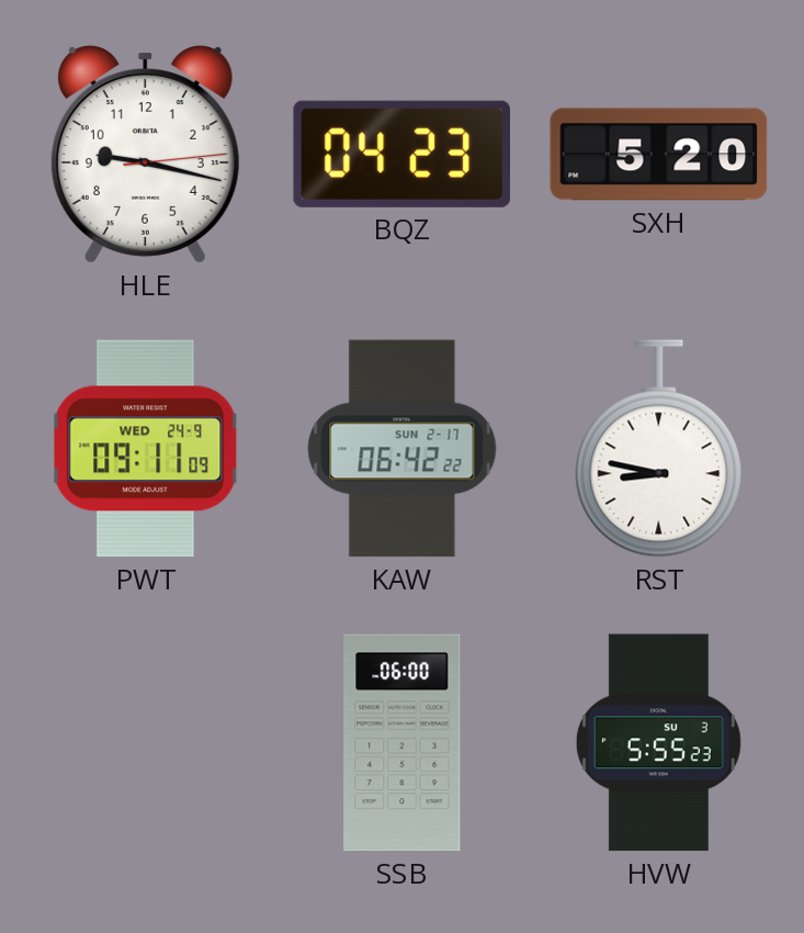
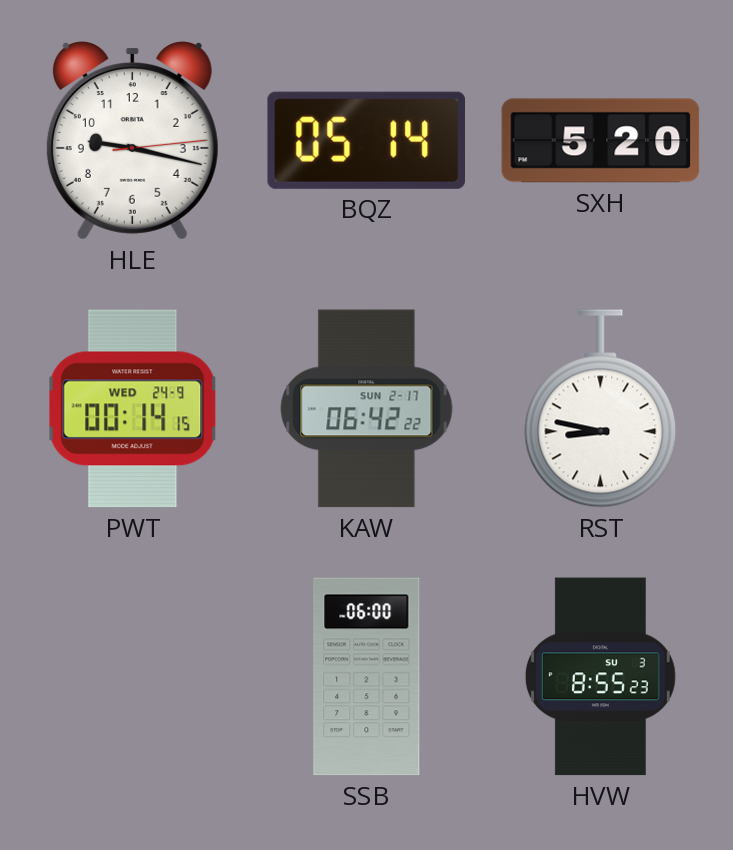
BQZ: 04:23 -> 05:14 (366, 140)
PWT: 09:11 -> 00:14 (133, 409)
HVW: 5:55 -> 8:55 (600, 677)
